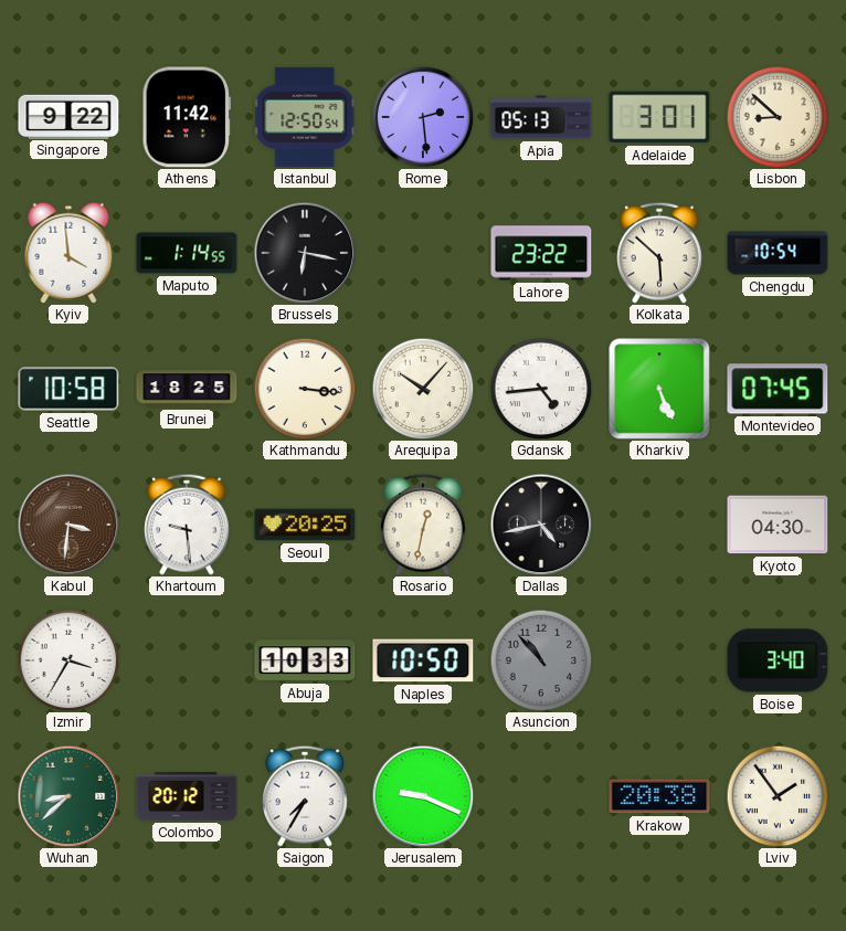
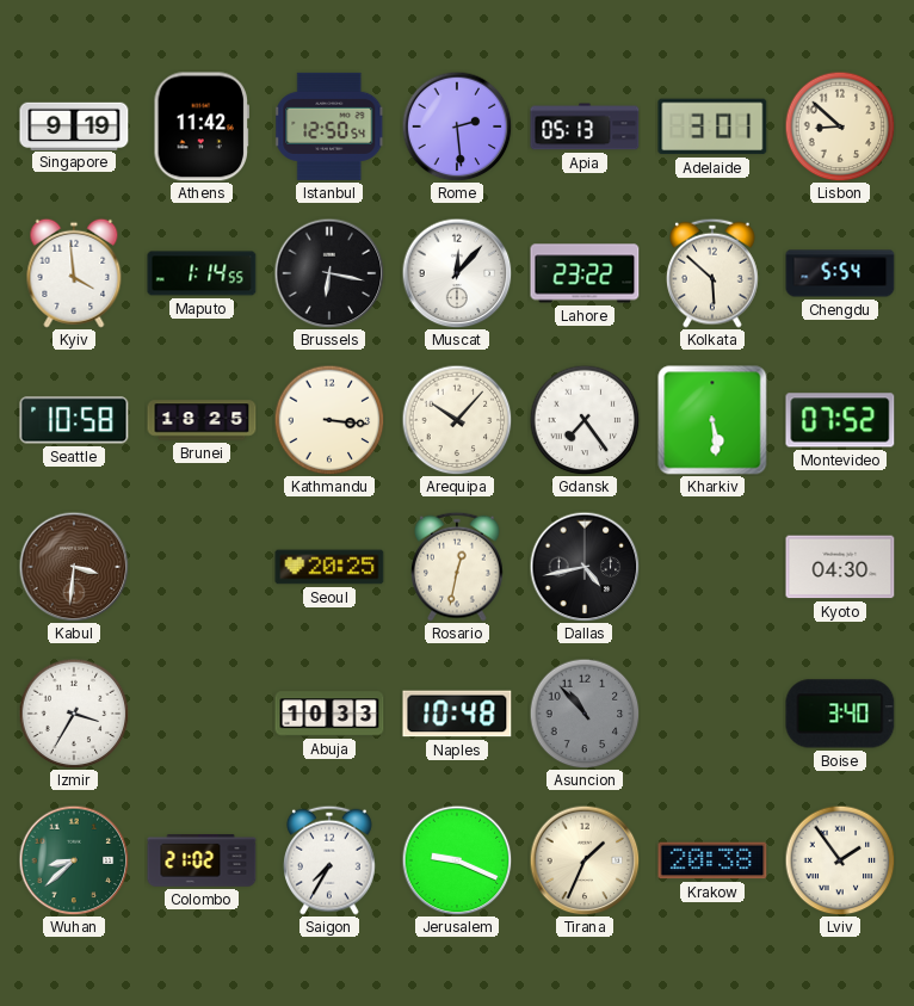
Singapore: 9:22 -> 9:19 (74, 125)
Muscat: none -> 12:07 (457, 273)
Chengdu: 10:54 -> 5:54 (840, 273)
Gdansk: 4:44 -> 7:24 (585, 420)
Kharkiv: 5:26 -> 5:29 (712, 420)
Montevideo: 07:45 -> 07:52 (840, 420)
Khartoum: 9:29 -> none (188, 525)
Naples: 10:50 -> 10:48 (457, 714)
Colombo: 20:12 -> 21:02 (202, 860)
Tirana: none -> 1:34 (585, 860)
